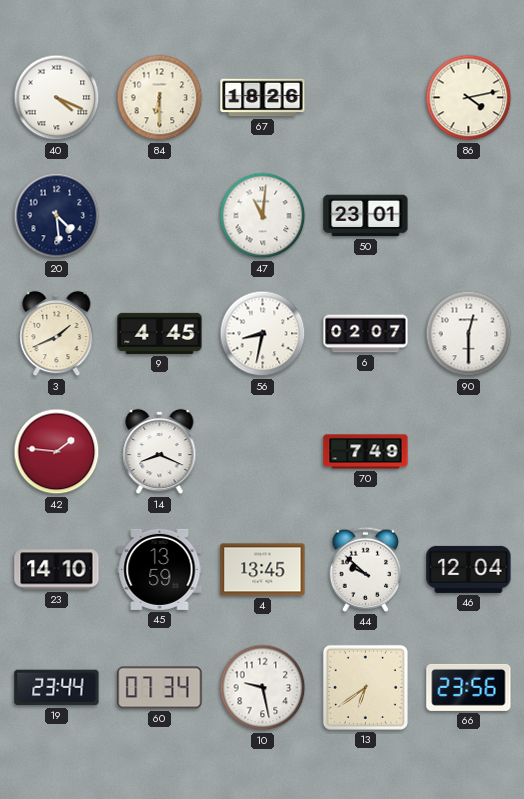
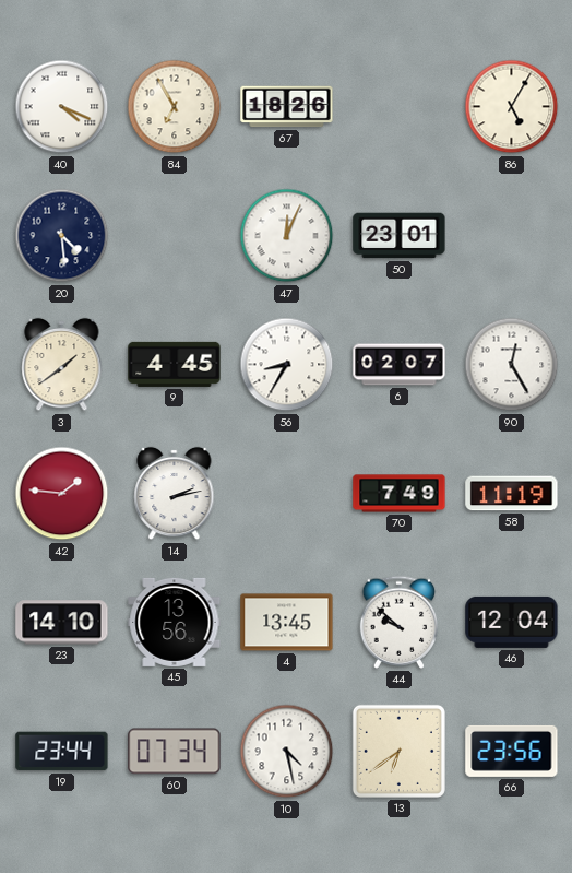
84: 6:30 -> 6:55 (175, 107)
86: 4:13 -> 5:05 (512, 107)
47: 11:01 -> 12:04 (287, 236)
3: 1:41 -> 1:39 (62, 365)
56: 8:32 -> 8:35 (287, 365)
90: 12:30 -> 12:25 (512, 365)
14: 8:19 -> 2:13 (175, 494)
58: none -> 11:19 (512, 494)
45: 13:59 -> 13:56 (175, 622)
10: 9:28 -> 4:28 (287, 752)
